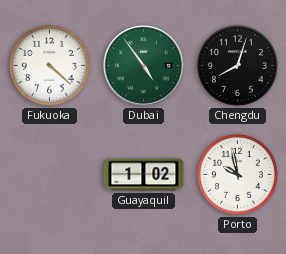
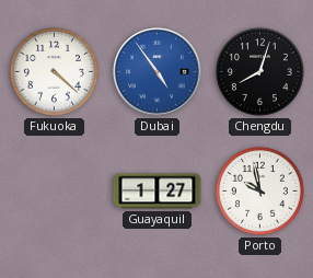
Dubai dial: green -> blue (158, 72)
Guayaquil: 1:02 -> 1:27 (158, 192)
